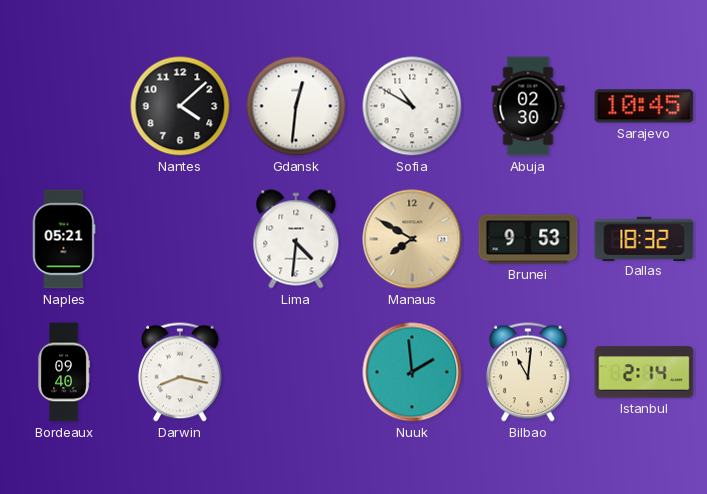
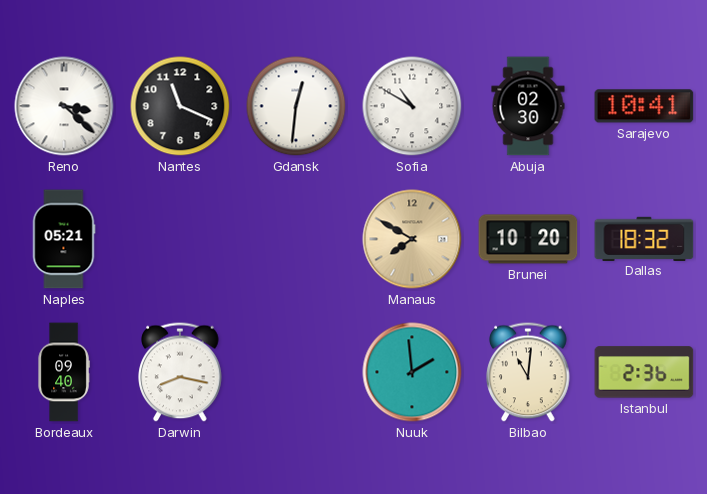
Reno: none -> 3:22 (64, 106)
Nantes: 4:08 -> 11:19 (180, 106)
Sarajevo: 10:45 -> 10:41 (644, 106)
Lima: 4:31 -> none (296, 239)
Brunei: 9:53 -> 10:20 (528, 239)
Istanbul: 2:14 -> 2:36 (644, 372)
